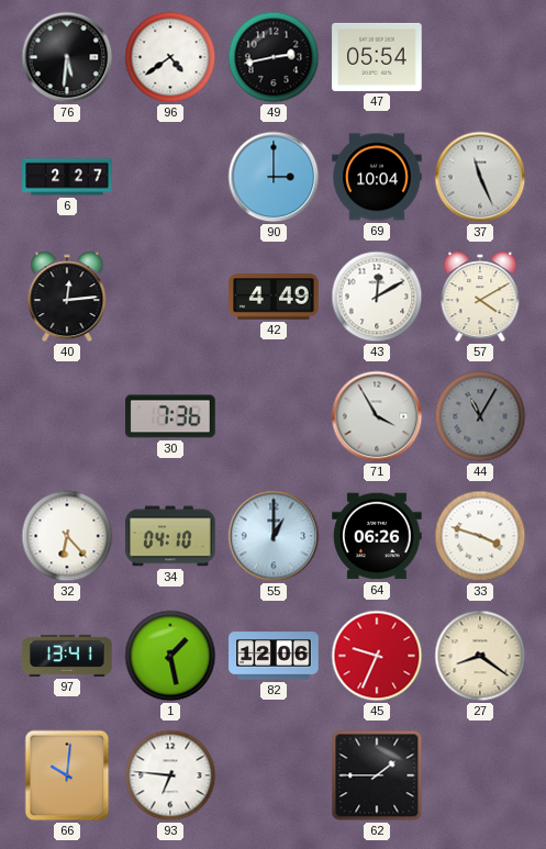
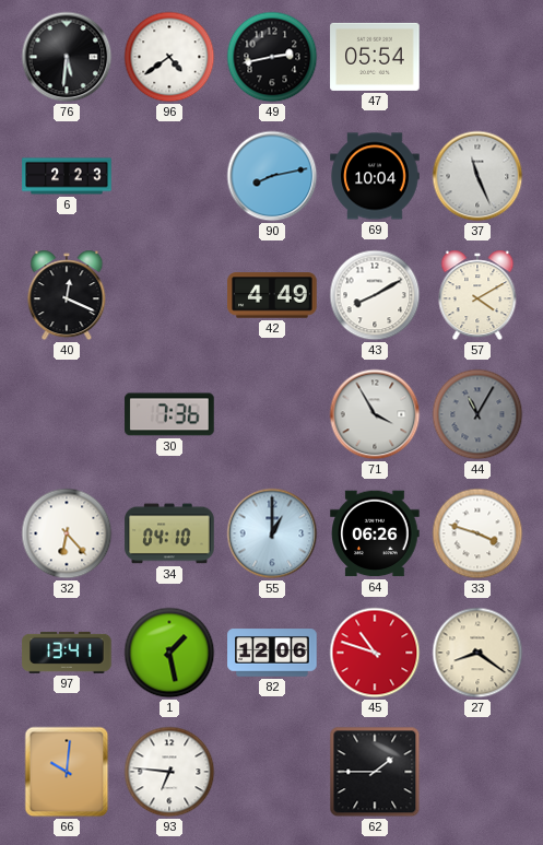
6: 2:27 -> 2:23 (67, 176)
90: 3:00 -> 8:13 (272, 176)
40: 12:14 -> 12:19 (67, 295)
43: 12:10 -> 8:10 (375, 295)
45: 9:34 -> 10:48 (375, 653)
